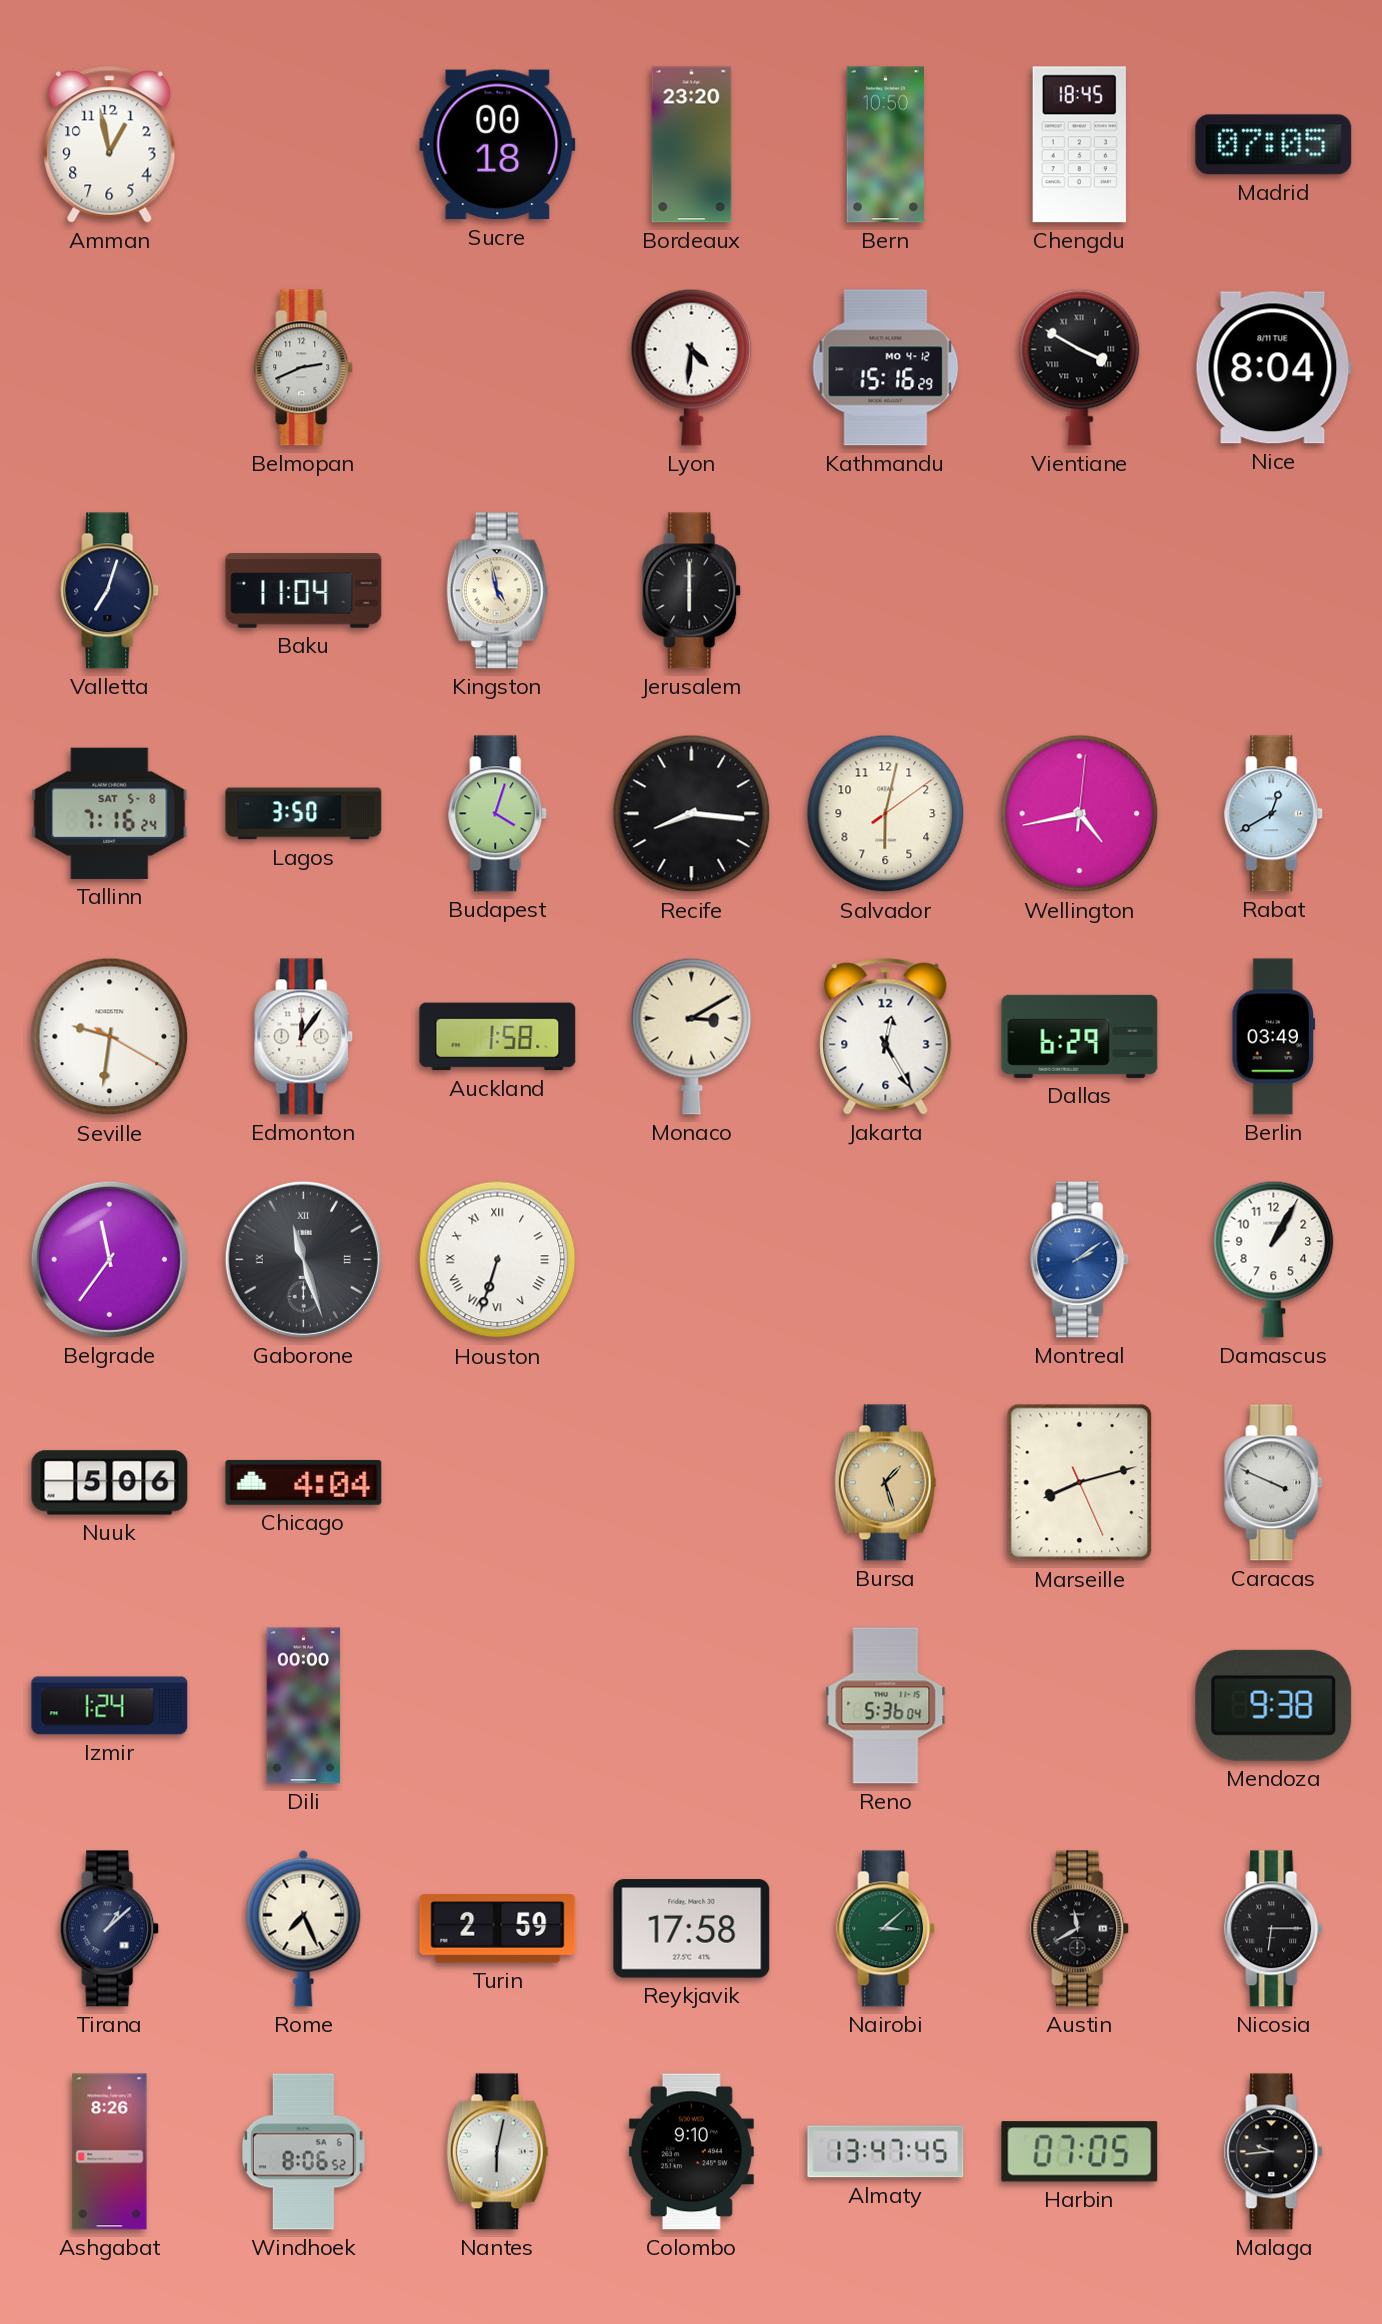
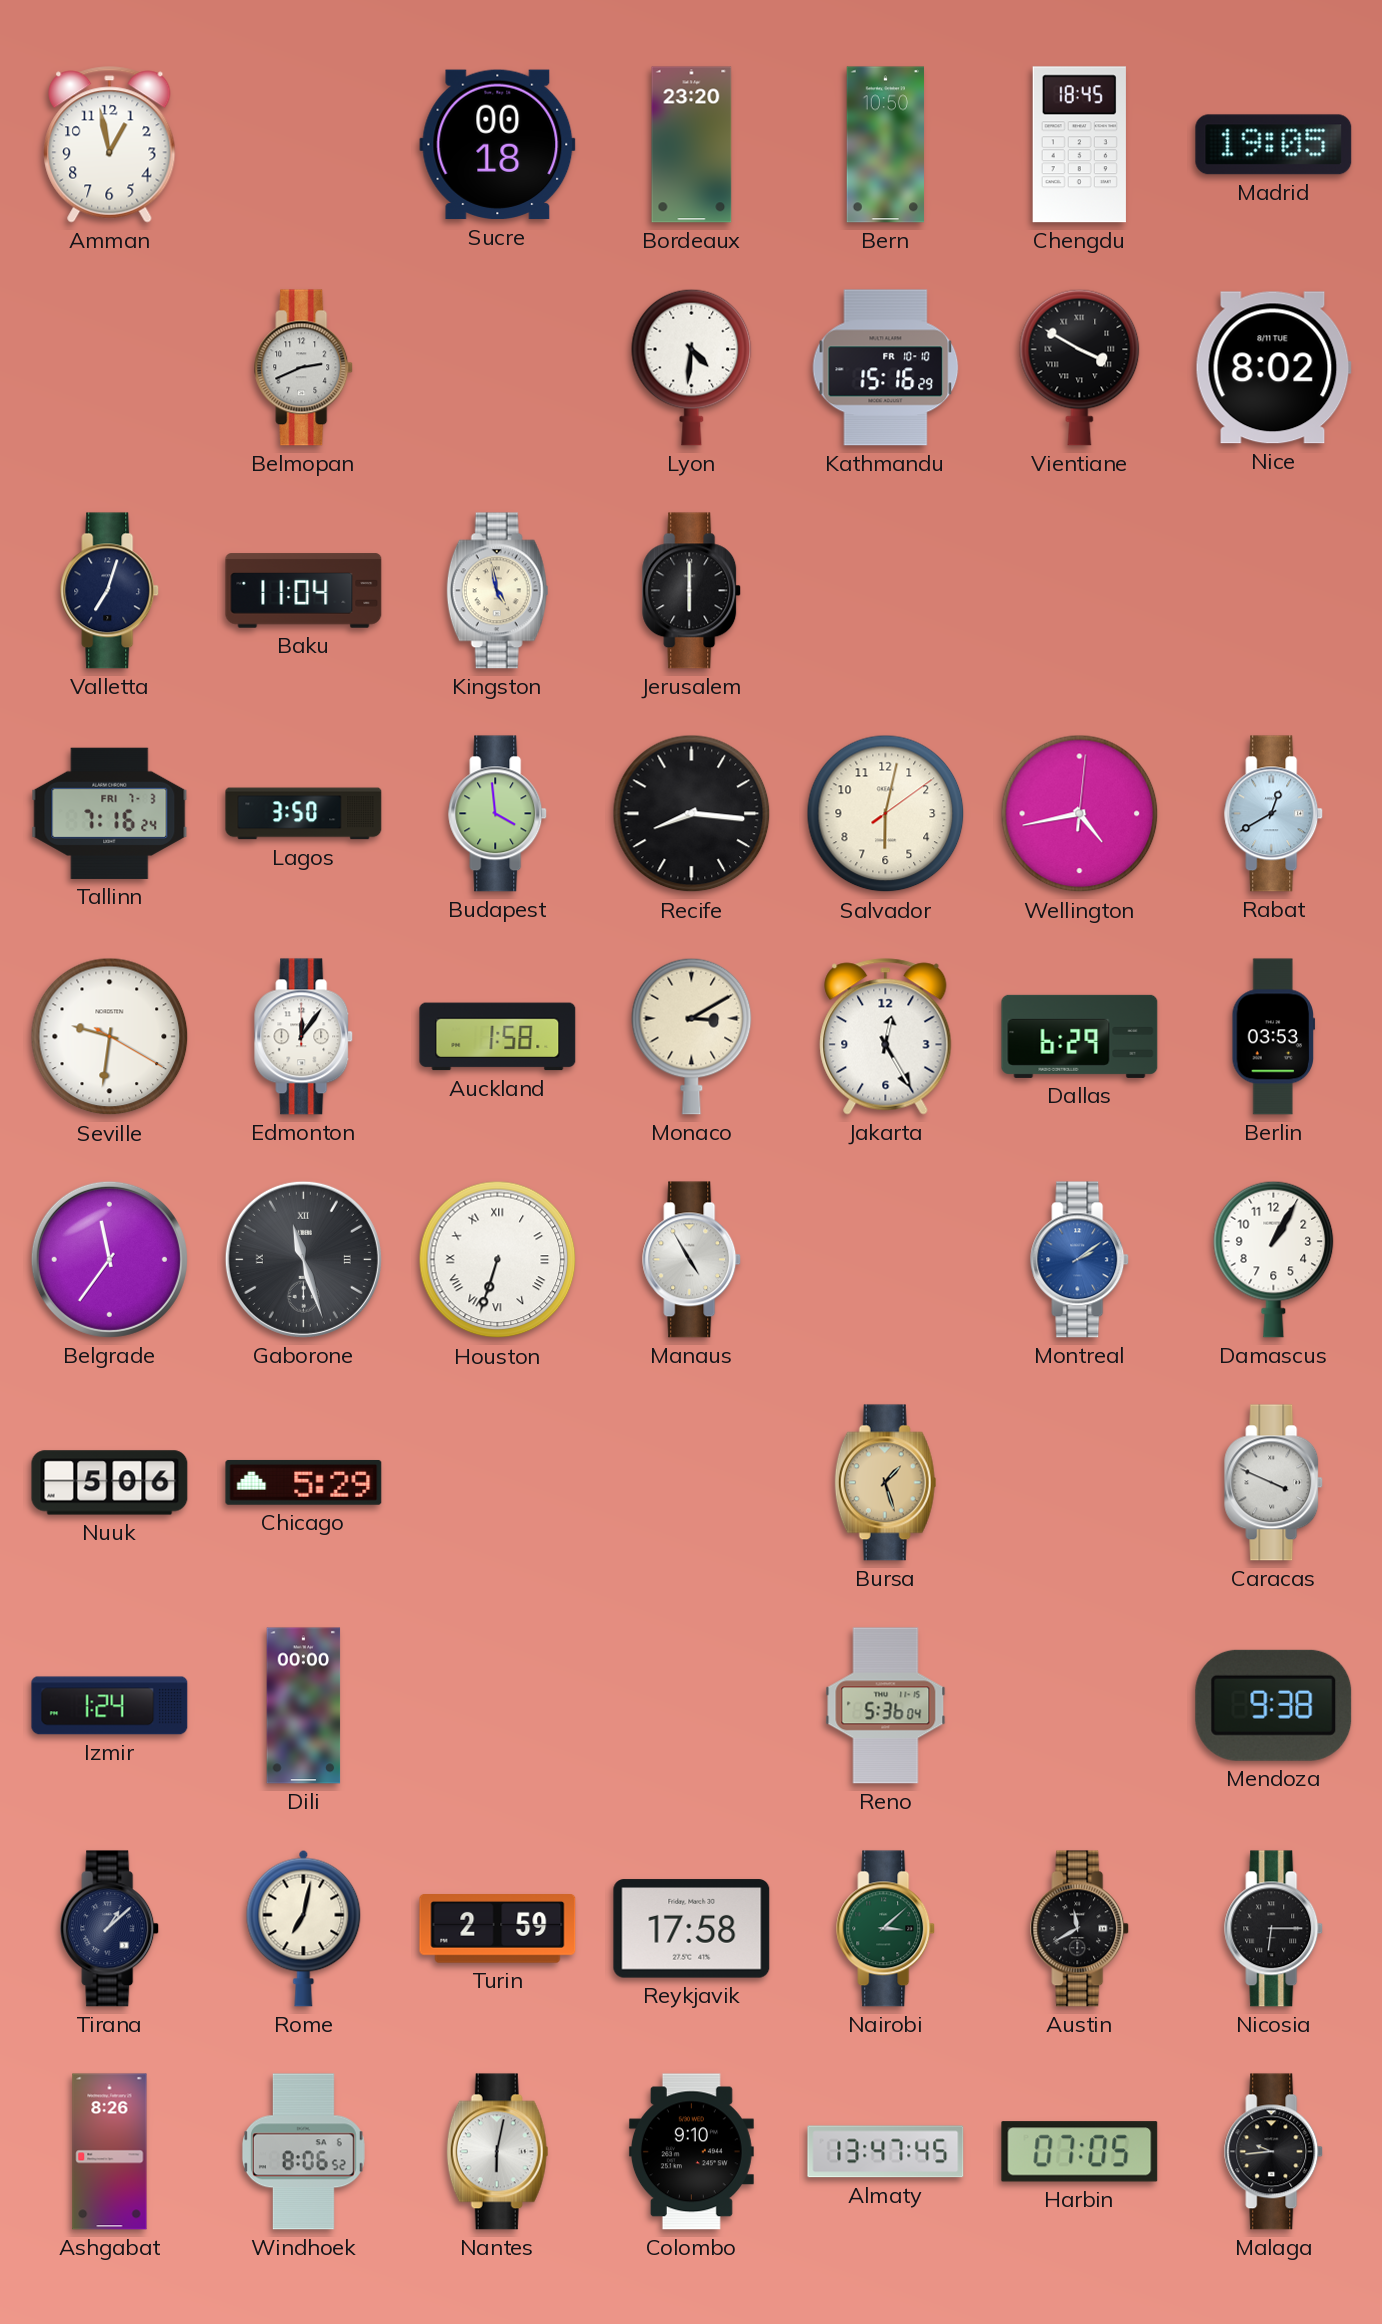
Madrid: 07:05 -> 19:05 (1274, 145)
Kathmandu date: MO 4-12 -> FR 10-10 (886, 368)
Nice: 8:04 -> 8:02 (1273, 368)
Tallinn date: SAT 5-8 -> FRI 7-3 (110, 813)
Budapest: 4:03 -> 3:59 (498, 814)
Berlin: 03:49 -> 03:53 (1274, 1037)
Manaus: none -> 4:55 (692, 1260)
Chicago: 4:04 -> 5:29 (304, 1482)
Marseille: 8:12 -> none (1080, 1483)
Rome: 7:26 -> 7:02 (304, 1928)
